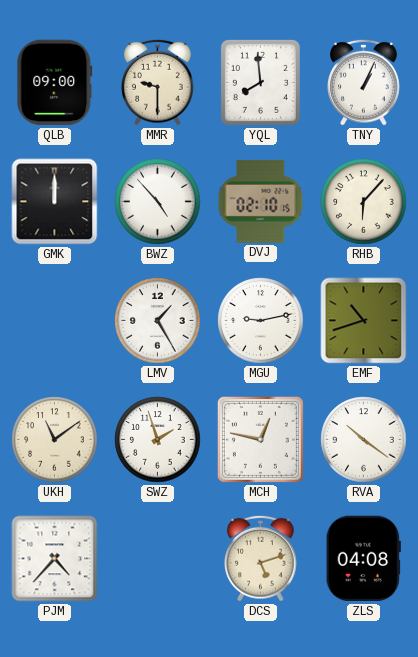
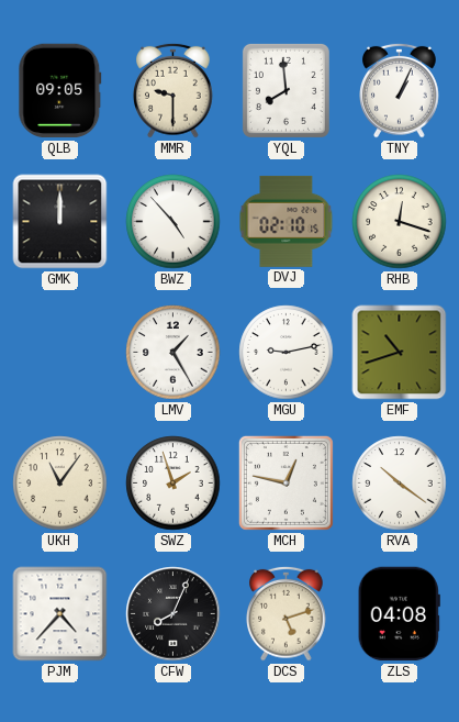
QLB: 09:00 -> 09:05 (60, 91)
RHB: 6:07 -> 12:18 (400, 222)
UKH: 11:09 -> 11:06 (60, 484)
CFW: none -> 8:04 (173, 614)
